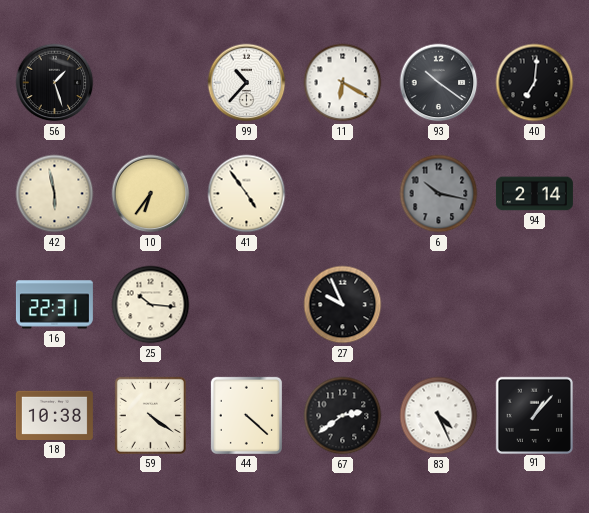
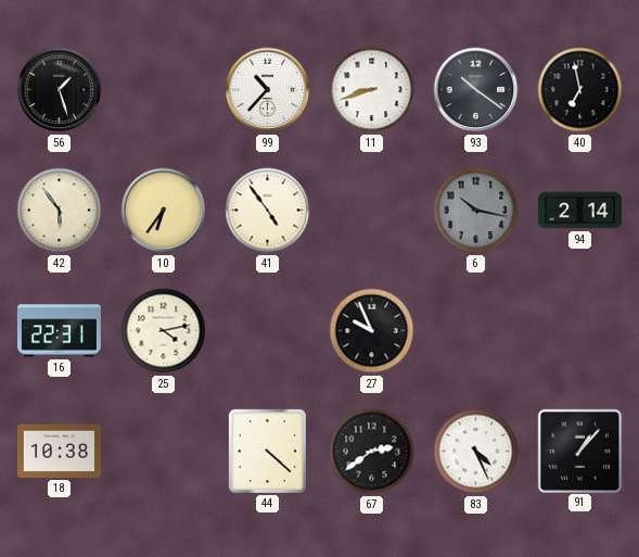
11: 6:20 -> 8:42 (372, 90)
40: 7:01 -> 6:58 (580, 90)
42: 5:58 -> 5:54 (60, 211)
25: 10:16 -> 4:13 (164, 331)
59: 4:21 -> none (150, 415)
